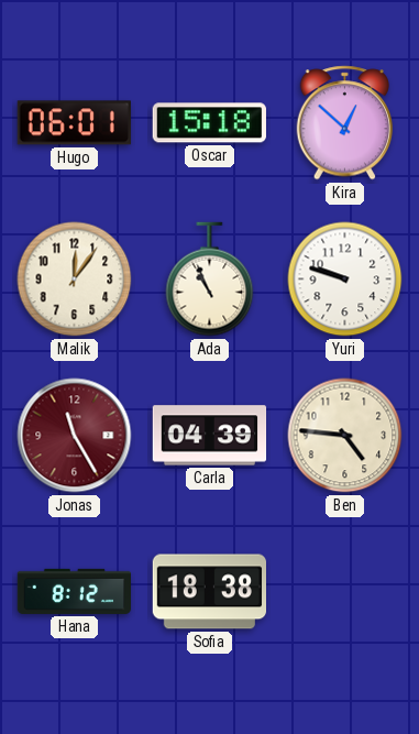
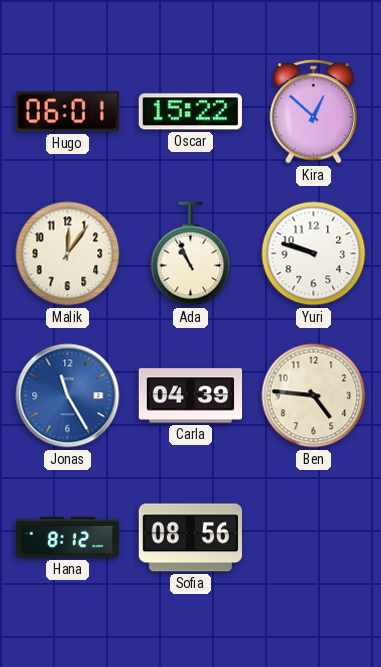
Oscar: 15:18 -> 15:22 (190, 112)
Jonas dial: burgundy -> blue (68, 396)
Sofia: 18:38 -> 08:56 (190, 538)
